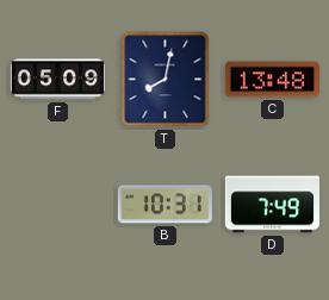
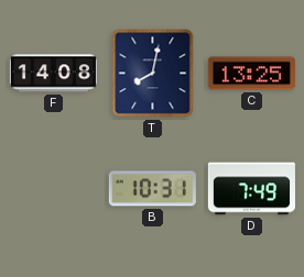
F: 05:09 -> 14:08 (53, 74)
C: 13:48 -> 13:25 (251, 74)
